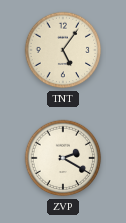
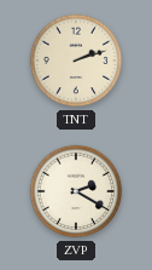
TNT: 5:06 -> 2:12 (76, 61)
